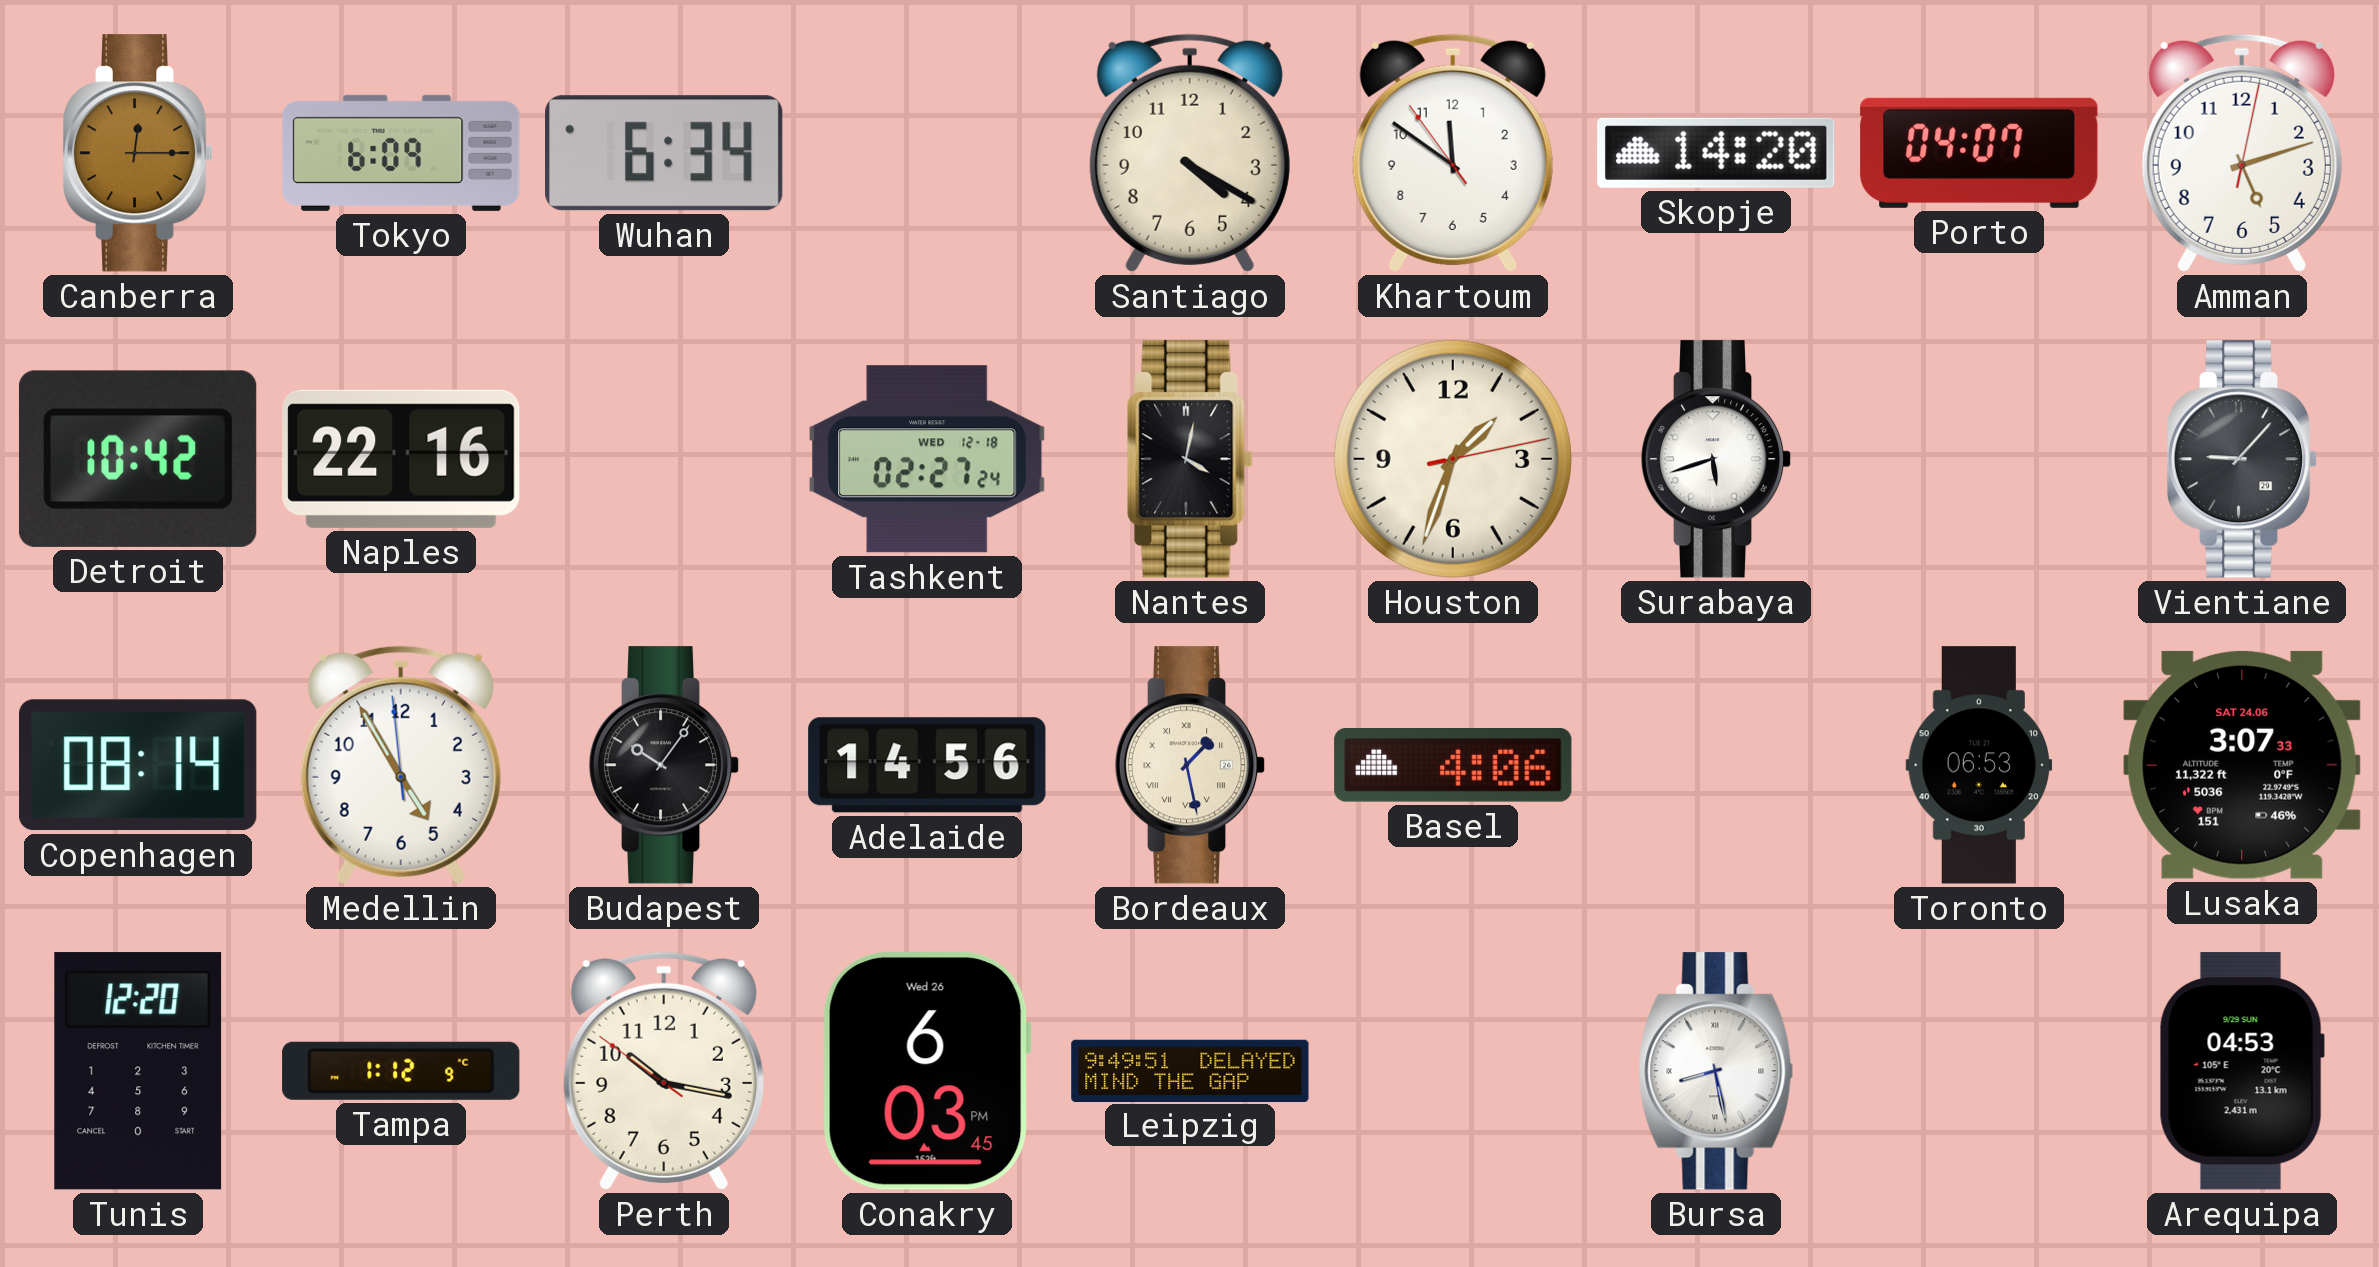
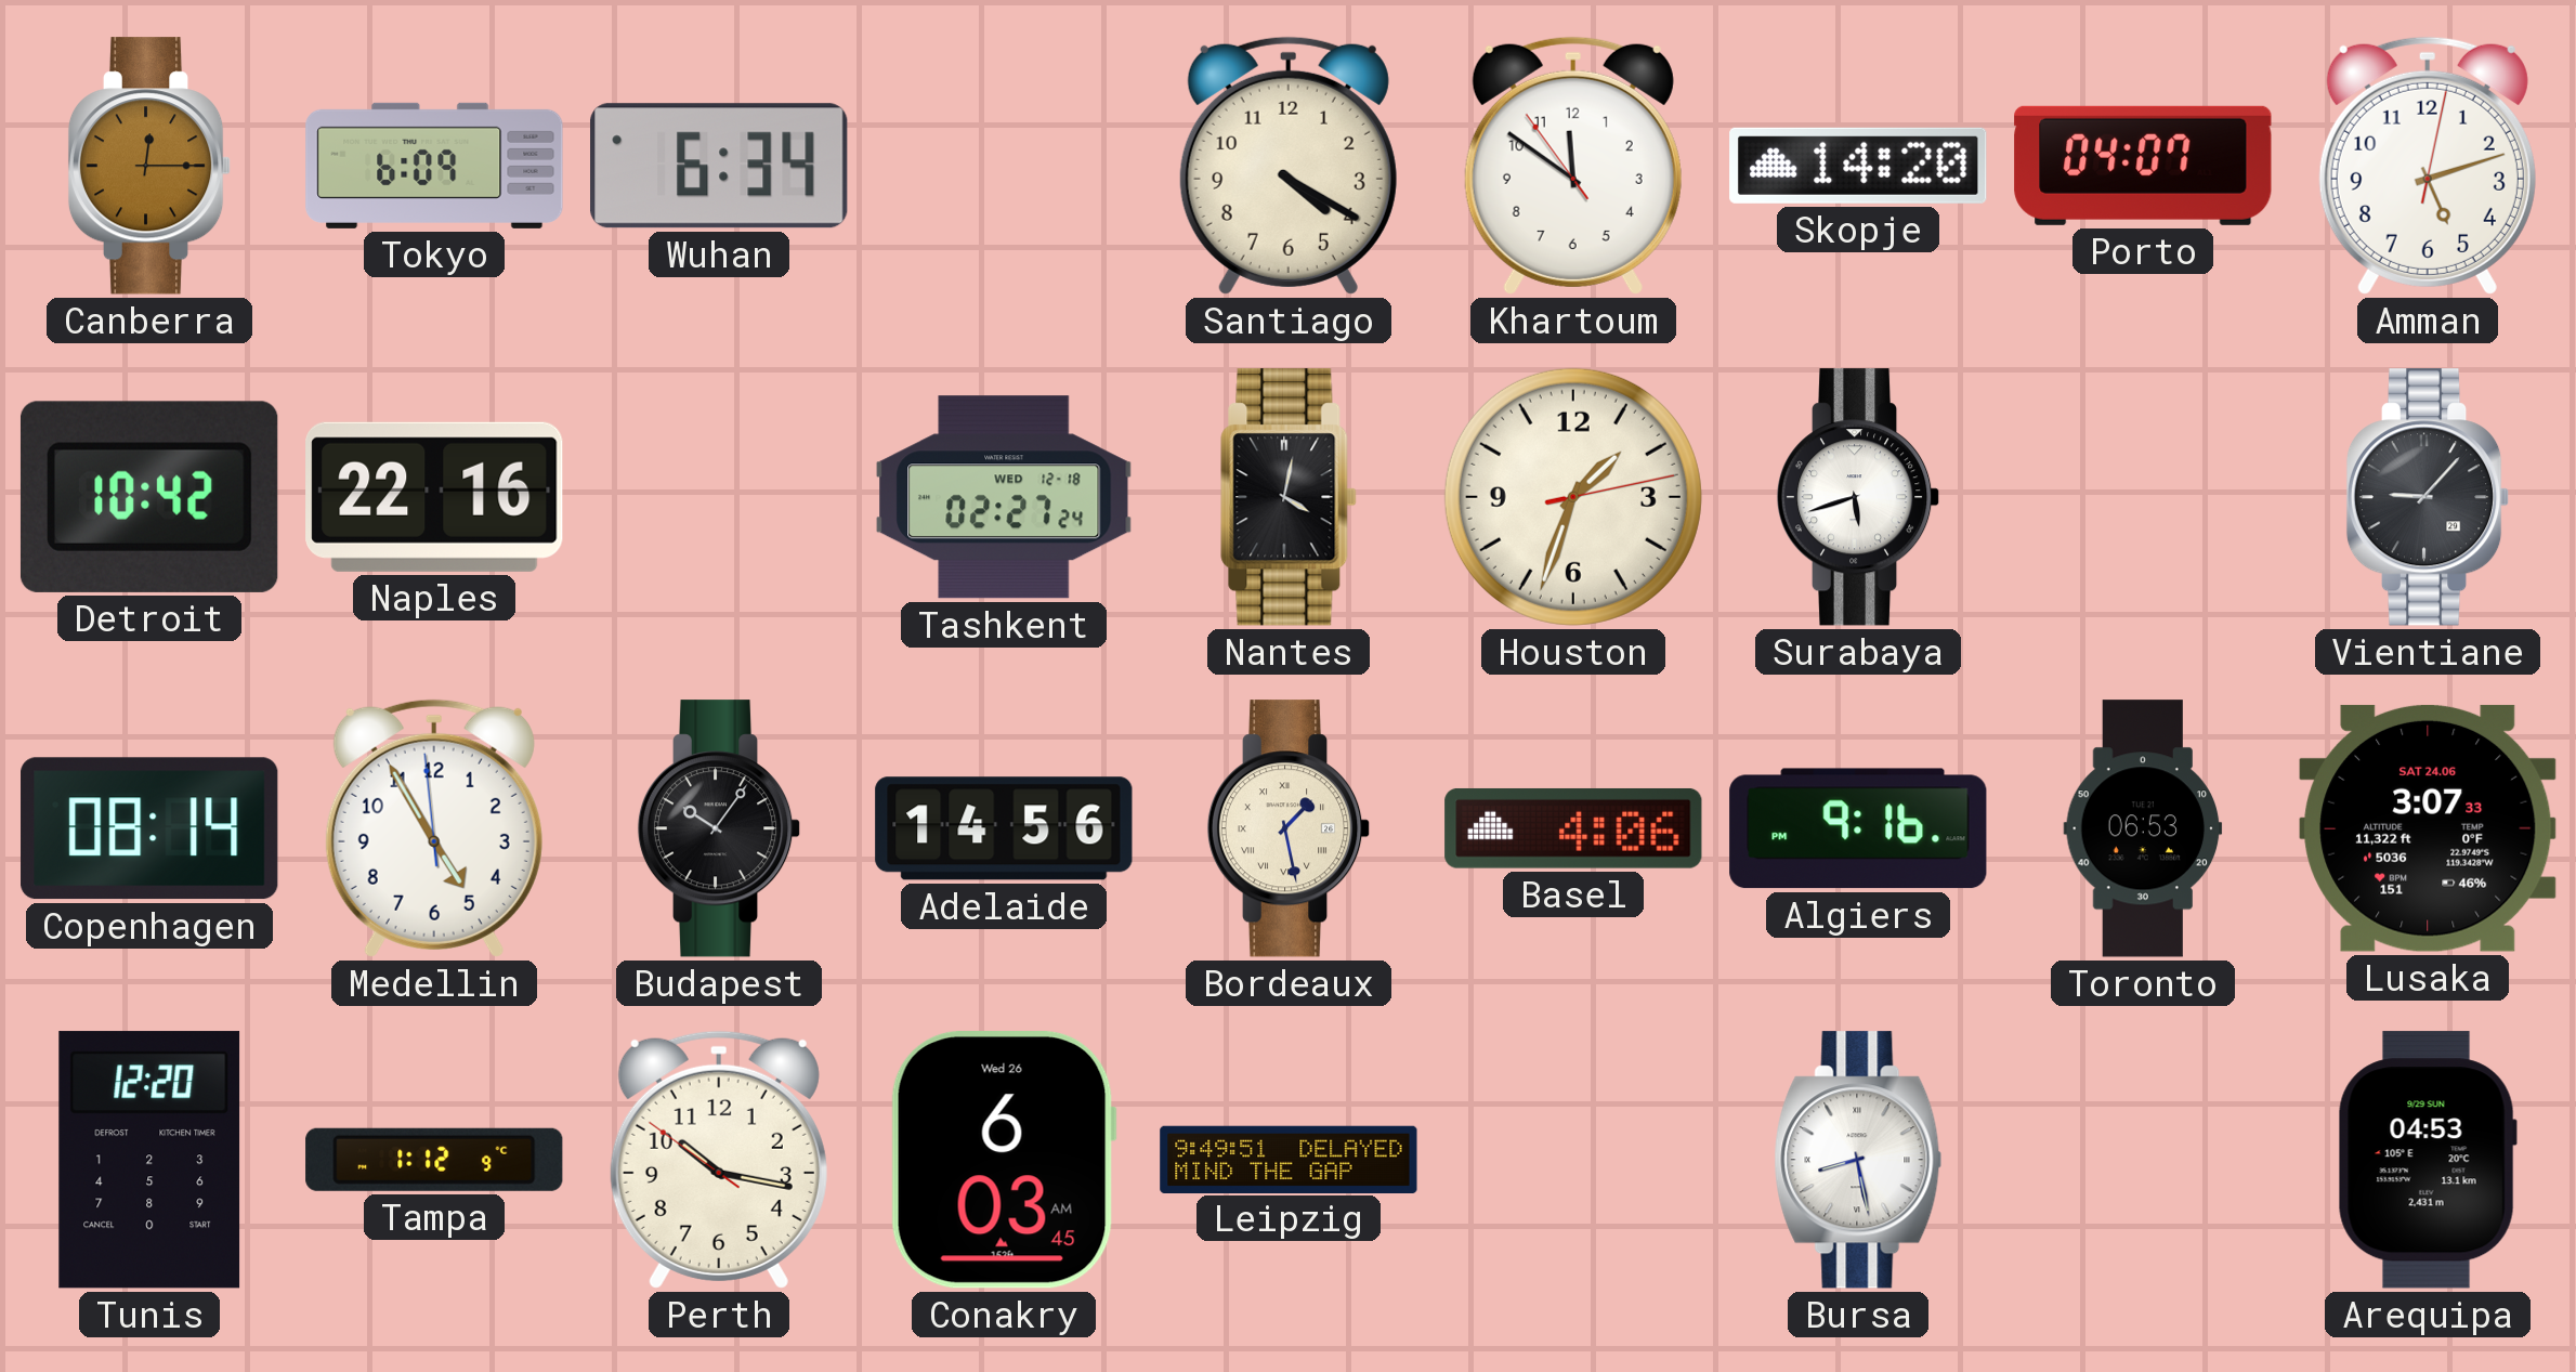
Algiers: none -> 9:16 (1858, 828)
Conakry: 6:03:45 PM -> 6:03:45 AM (1004, 1161)
